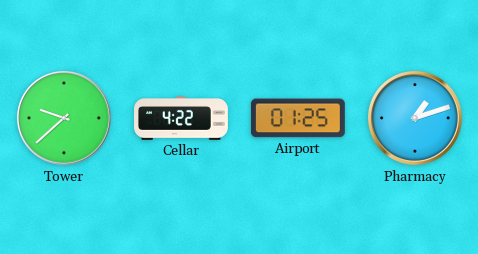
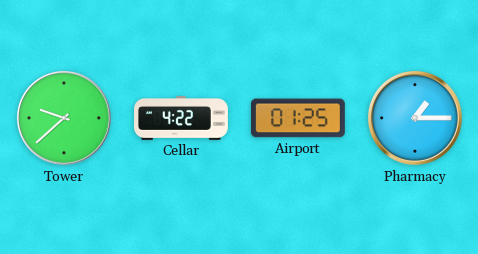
Pharmacy: 1:12 -> 1:15 (415, 118)
